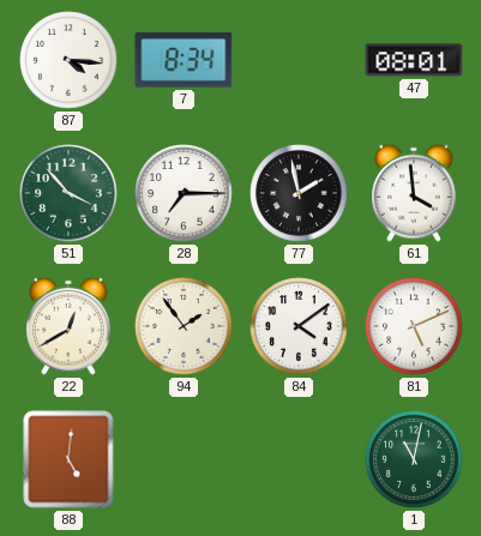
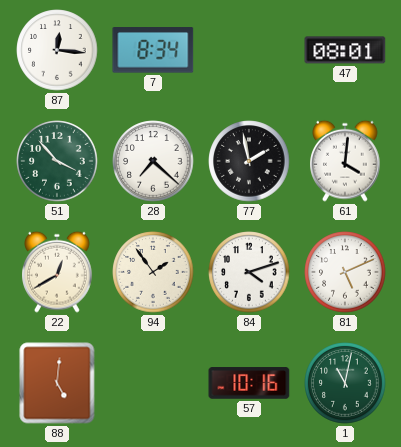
87: 4:16 -> 12:16 (57, 50)
28: 7:15 -> 7:22 (153, 161)
61: 3:59 -> 4:01 (346, 161)
84: 4:09 -> 4:12 (249, 272)
57: none -> 10:16 (249, 383)
